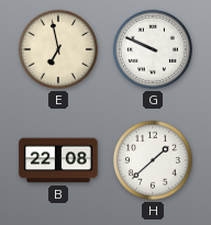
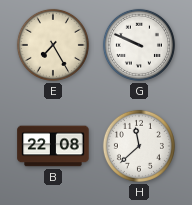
E: 6:58 -> 7:25 (53, 45)
H: 1:38 -> 11:38 (139, 146)
